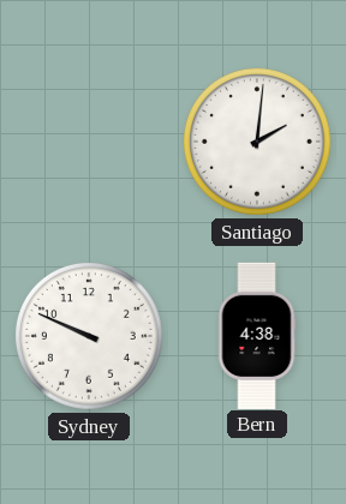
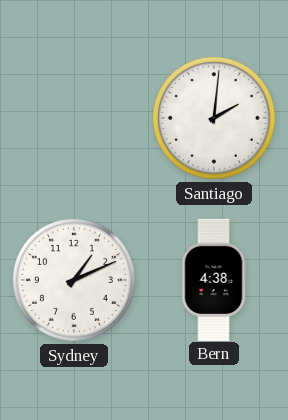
Sydney: 9:49 -> 1:11 (74, 280)
